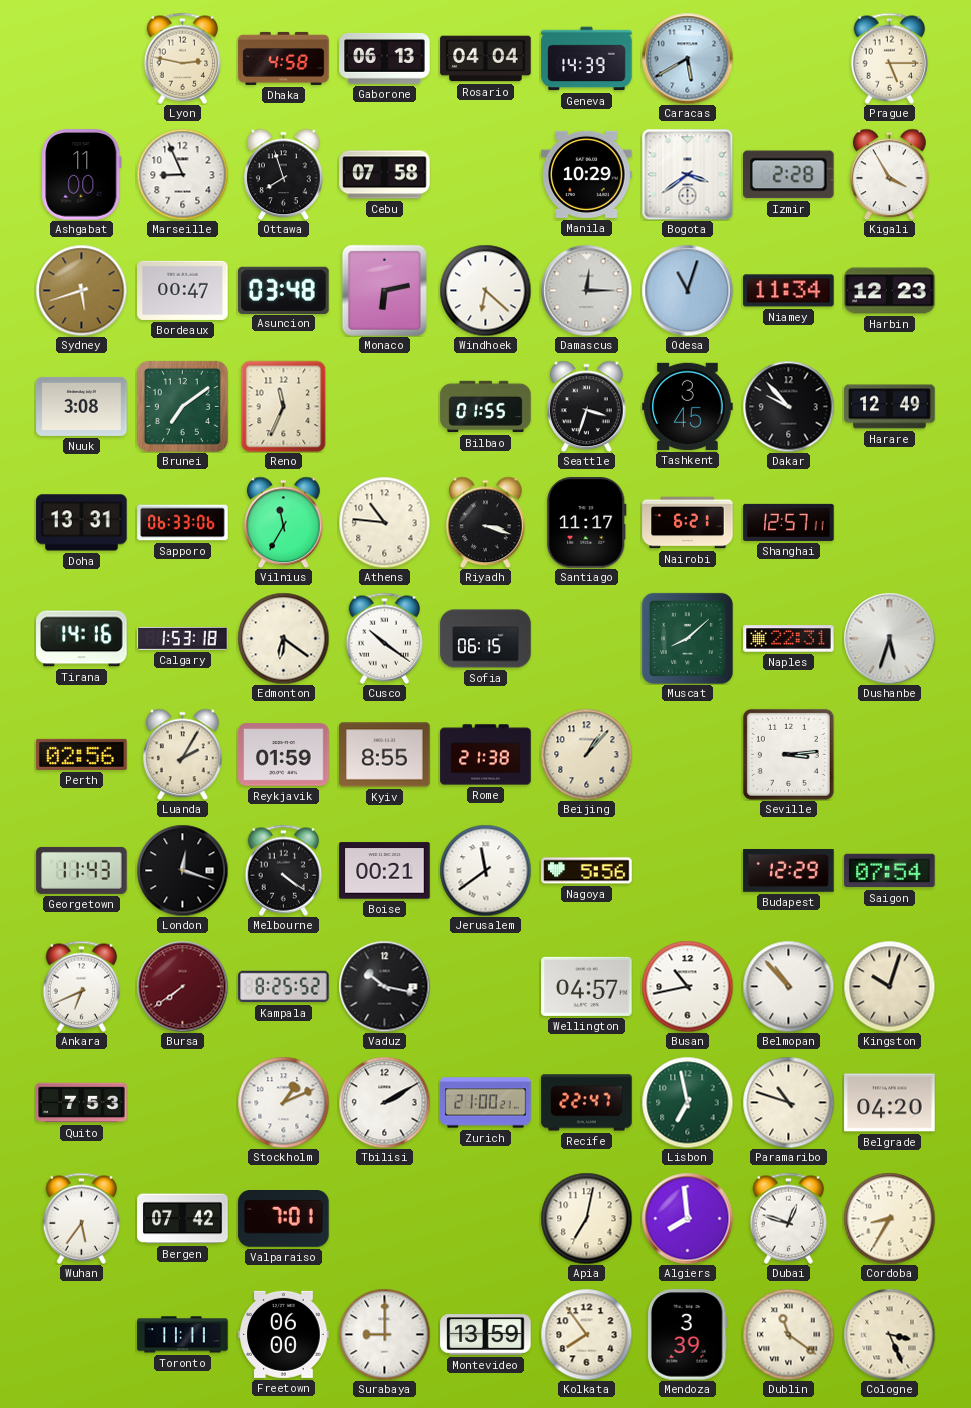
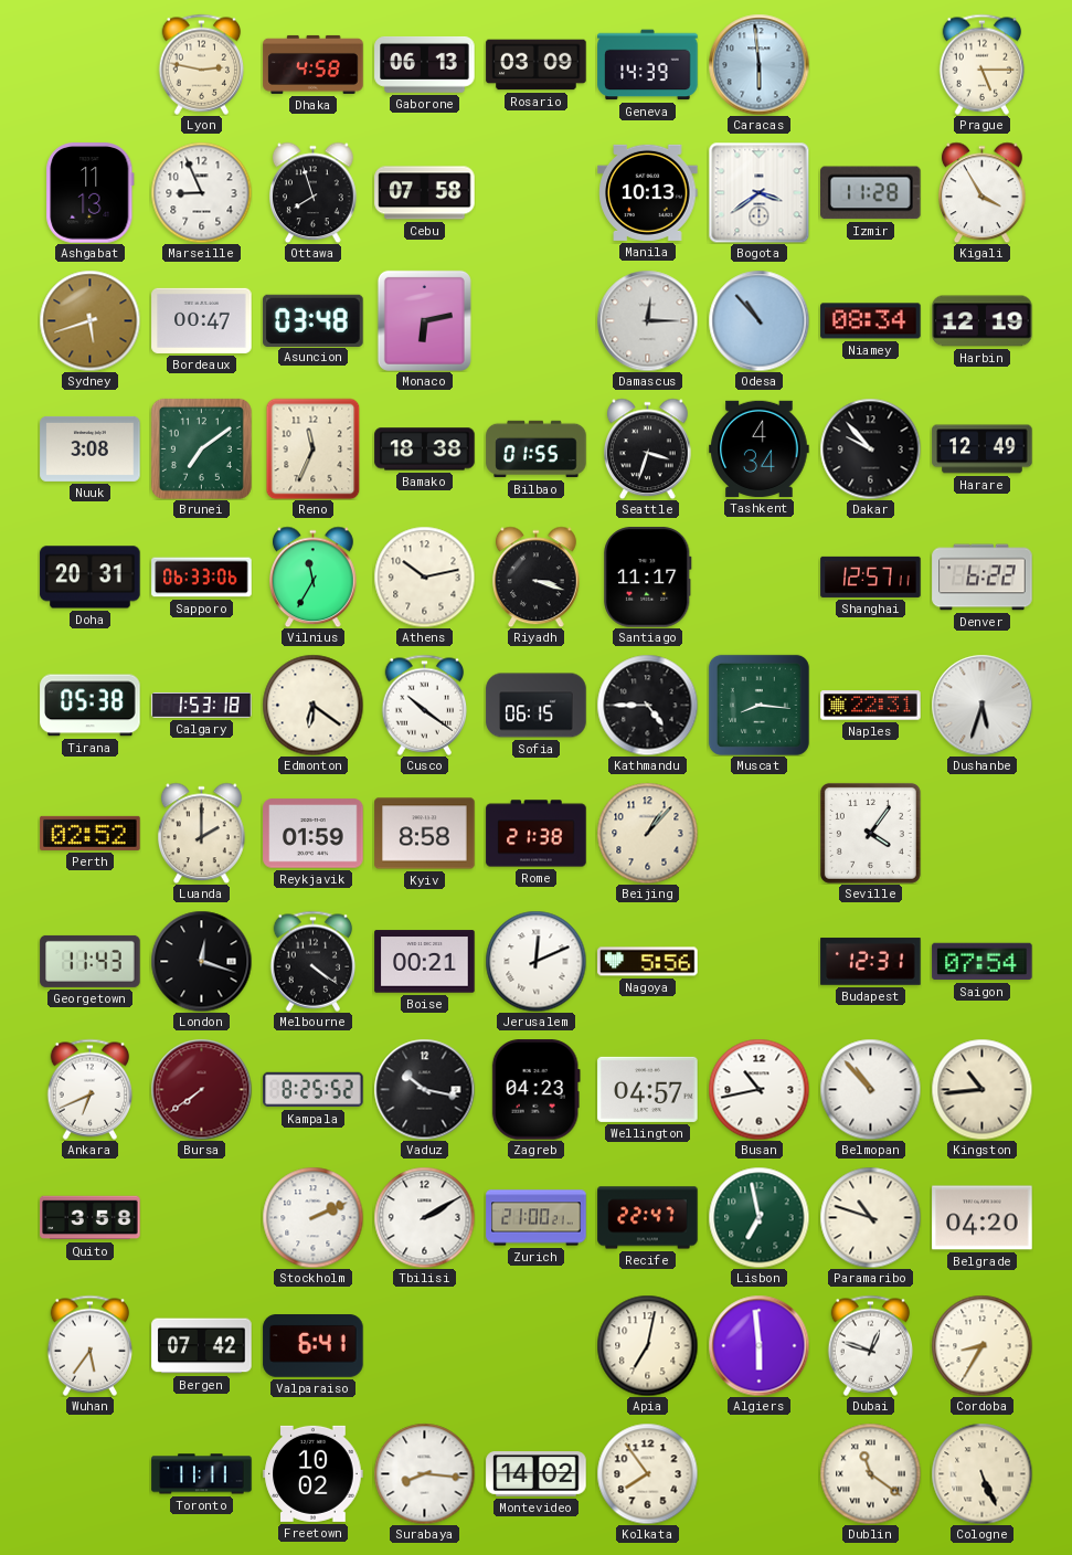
Rosario: 04:04 -> 03:09 (537, 65)
Caracas: 5:40 -> 5:59 (758, 64)
Ashgabat: 11:00 -> 11:13 (91, 193)
Manila: 10:29 -> 10:13 (648, 192)
Izmir: 2:28 -> 11:28 (871, 193)
Windhoek: 6:22 -> none (485, 290)
Odesa: 11:03 -> 10:53 (758, 320)
Niamey: 11:34 -> 08:34 (871, 321)
Harbin: 12:23 -> 12:19 (983, 321)
Bamako: none -> 18:38 (425, 449)
Tashkent: 3:45 -> 4:34 (760, 448)
Doha: 13:31 -> 20:31 (91, 578)
Athens: 10:46 -> 10:13 (424, 576)
Nairobi: 6:21 -> none (688, 523)
Denver: none -> 6:22 (983, 578)
Tirana: 14:16 -> 05:38 (91, 706)
Kathmandu: none -> 4:45 (647, 705)
Muscat: 8:08 -> 8:16 (758, 705)
Perth: 02:56 -> 02:52 (91, 833)
Luanda: 2:05 -> 2:00 (202, 833)
Kyiv: 8:55 -> 8:58 (425, 834)
Seville: 3:14 -> 4:06 (870, 833)
Jerusalem: 11:39 -> 12:11 (535, 961)
Budapest: 12:29 -> 12:31 (871, 962)
Zagreb: none -> 04:23 (535, 1090)
Kingston: 10:03 -> 10:44 (981, 1089)
Quito: 7:53 -> 3:58 (91, 1218)
Stockholm: 1:11 -> 2:11 (312, 1217)
Valparaiso: 7:01 -> 6:41 (314, 1346)
Algiers: 7:59 -> 5:59 (758, 1345)
Freetown: 06:00 -> 10:02 (314, 1473)
Surabaya: 9:00 -> 8:16 (424, 1473)
Montevideo: 13:59 -> 14:02 (537, 1474)
Mendoza: 3:39 -> none (687, 1335)
Cologne: 3:26 -> 5:26 (981, 1473)
